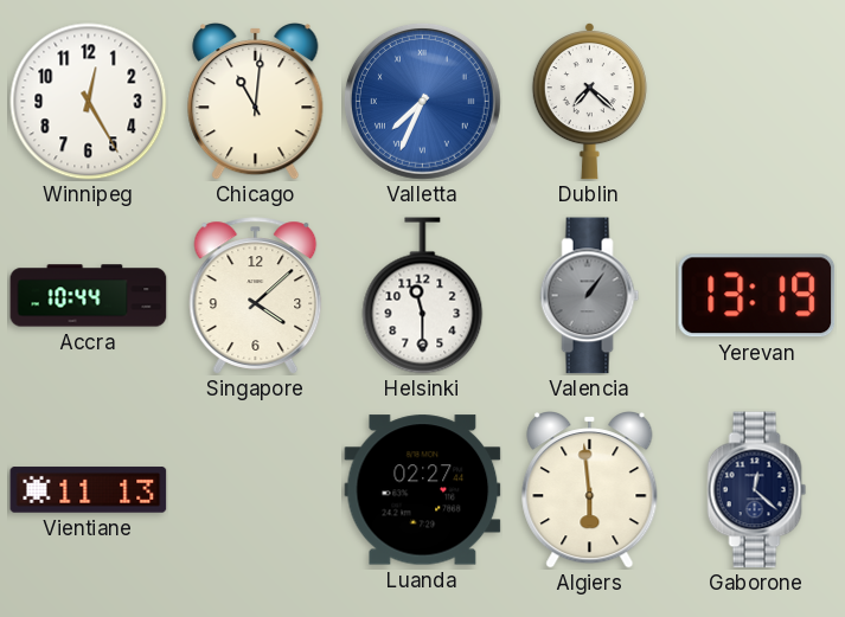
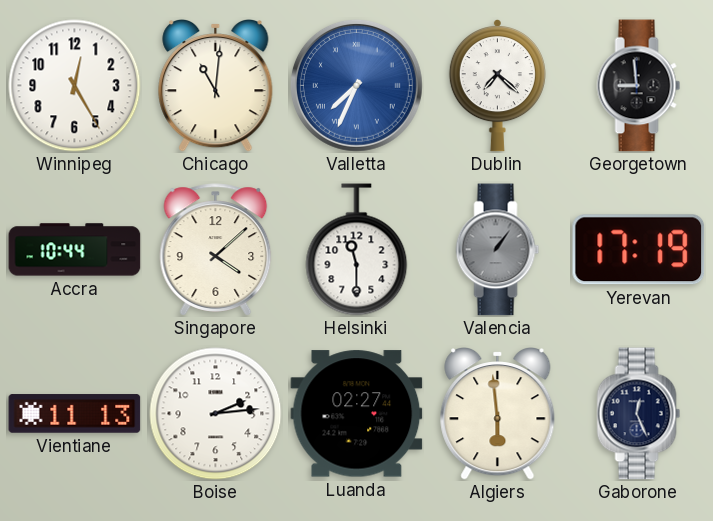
Georgetown: none -> 8:59 (639, 86)
Yerevan: 13:19 -> 17:19 (639, 250)
Boise: none -> 2:14 (216, 414)
Gaborone: 12:22 -> 12:26 (639, 414)
